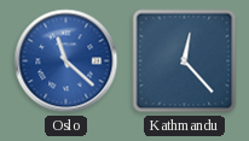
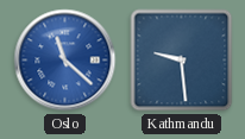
Kathmandu: 12:23 -> 9:29 (182, 61)
